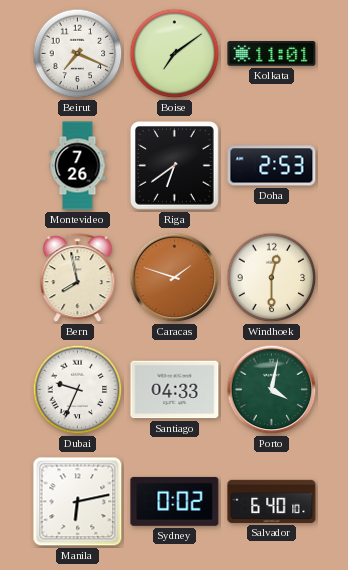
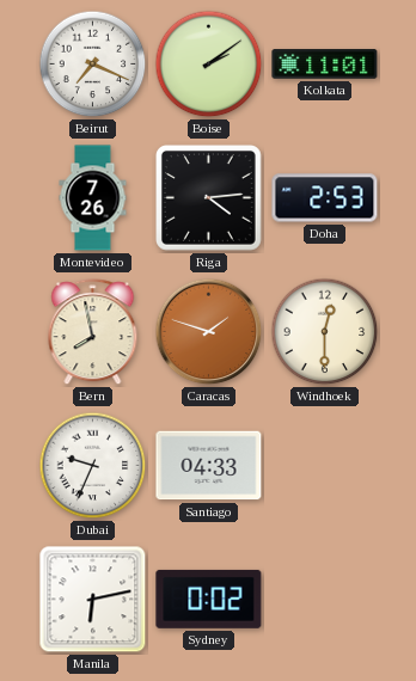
Boise: 7:09 -> 2:09 (209, 65)
Riga: 6:39 -> 4:14 (209, 198)
Porto: 4:02 -> none (272, 390)
Salvador: 6:40 -> none (272, 501)
